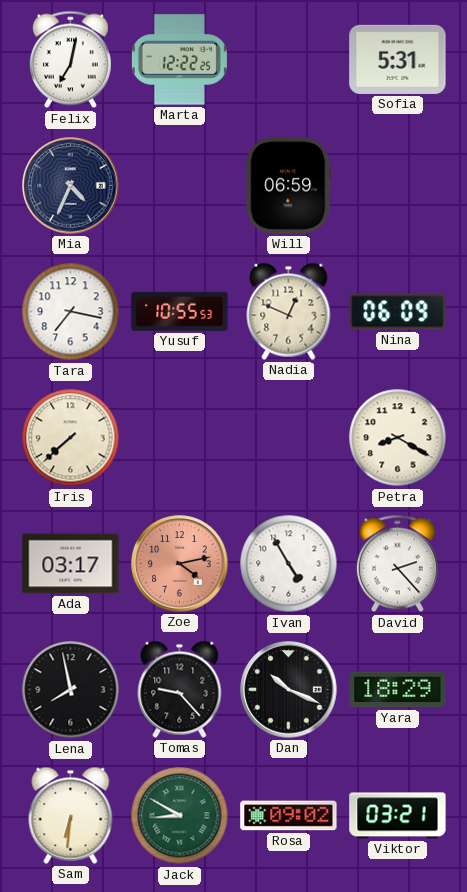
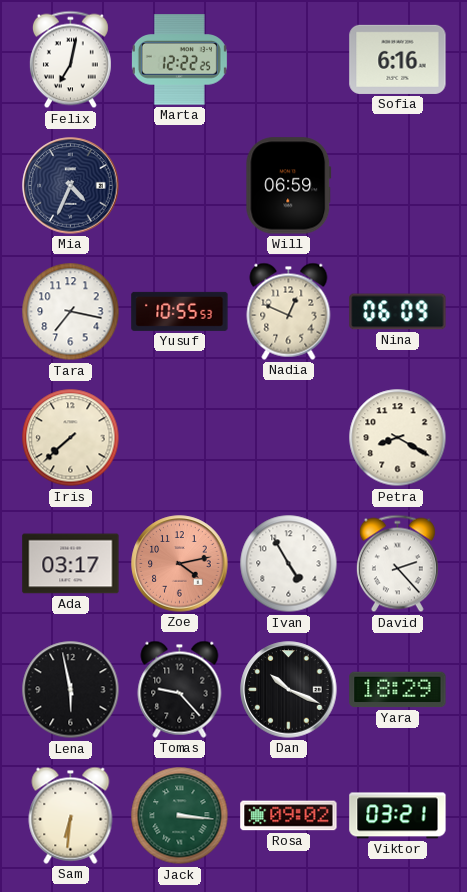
Sofia: 5:31 -> 6:16 (398, 59)
Lena: 7:58 -> 5:58 (71, 690)
Jack: 8:50 -> 3:16 (180, 816)
